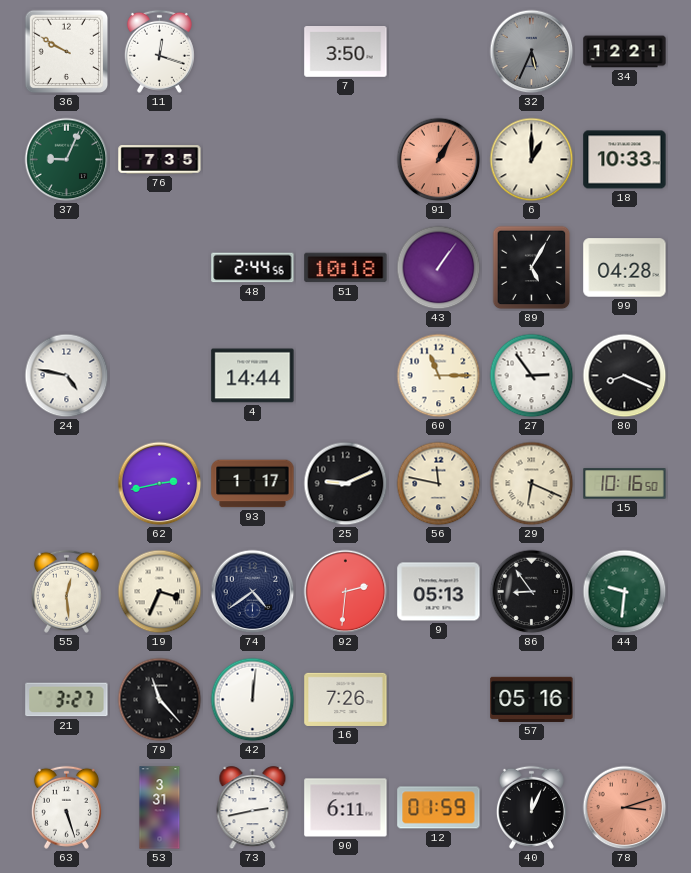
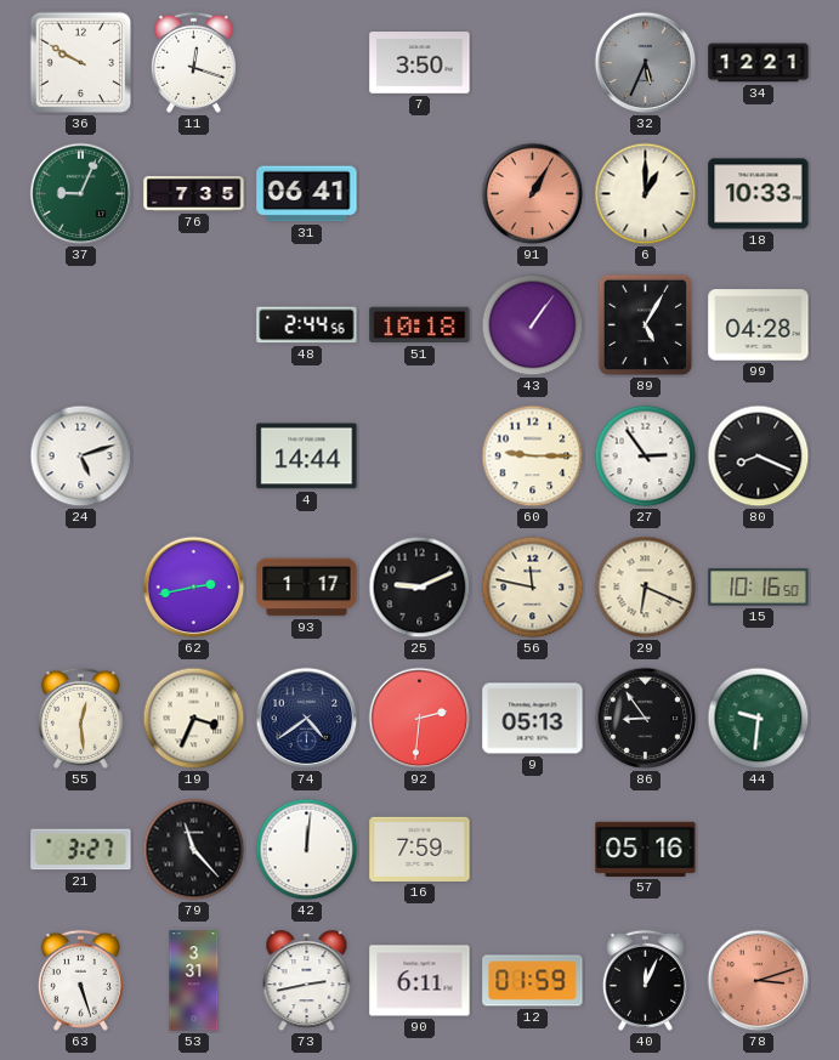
31: none -> 06:41 (307, 194)
24: 4:47 -> 5:12 (81, 457)
60: 11:15 -> 9:15 (533, 457)
16: 7:26 -> 7:59 (420, 849)
